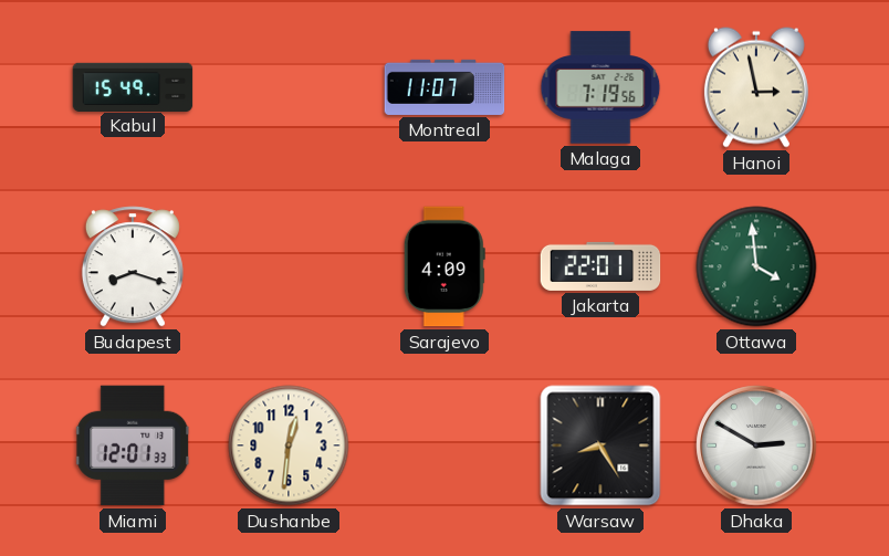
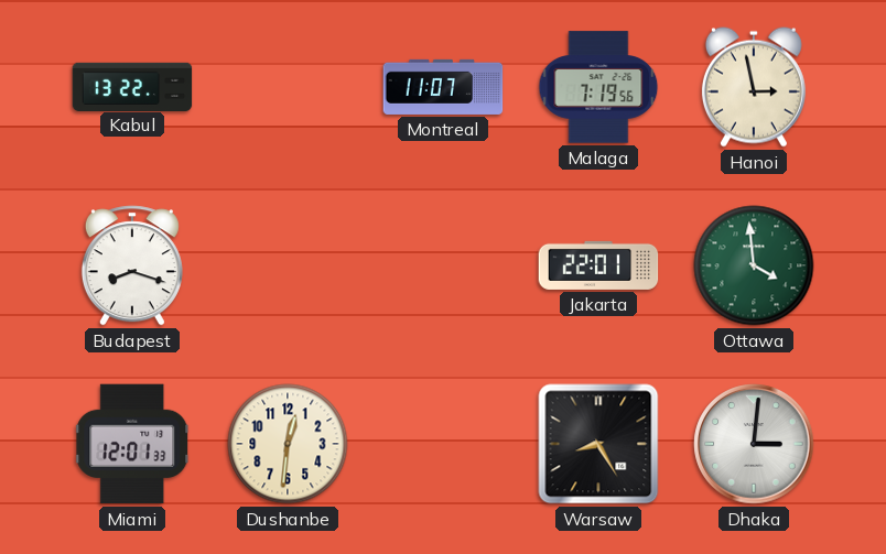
Kabul: 15:49 -> 13:22 (132, 86)
Sarajevo: 4:09 -> none (445, 266)
Dhaka: 2:50 -> 3:01 (754, 444)
